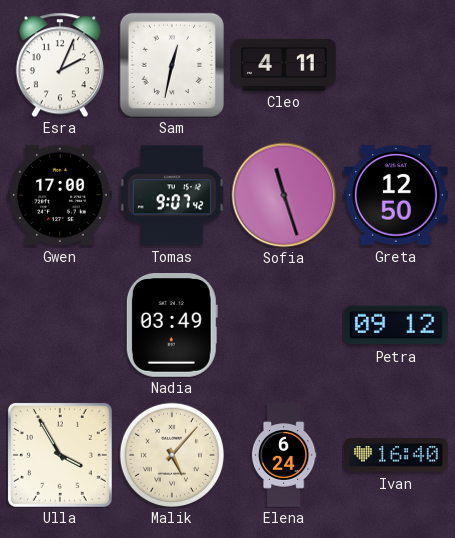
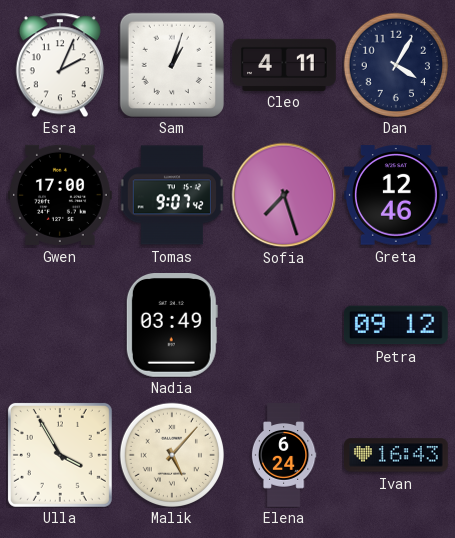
Sam: 12:32 -> 1:03 (172, 65)
Dan: none -> 4:05 (395, 64)
Sofia: 11:27 -> 7:27 (284, 195)
Greta: 12:50 -> 12:46 (396, 195)
Ivan: 16:40 -> 16:43 (397, 455)
